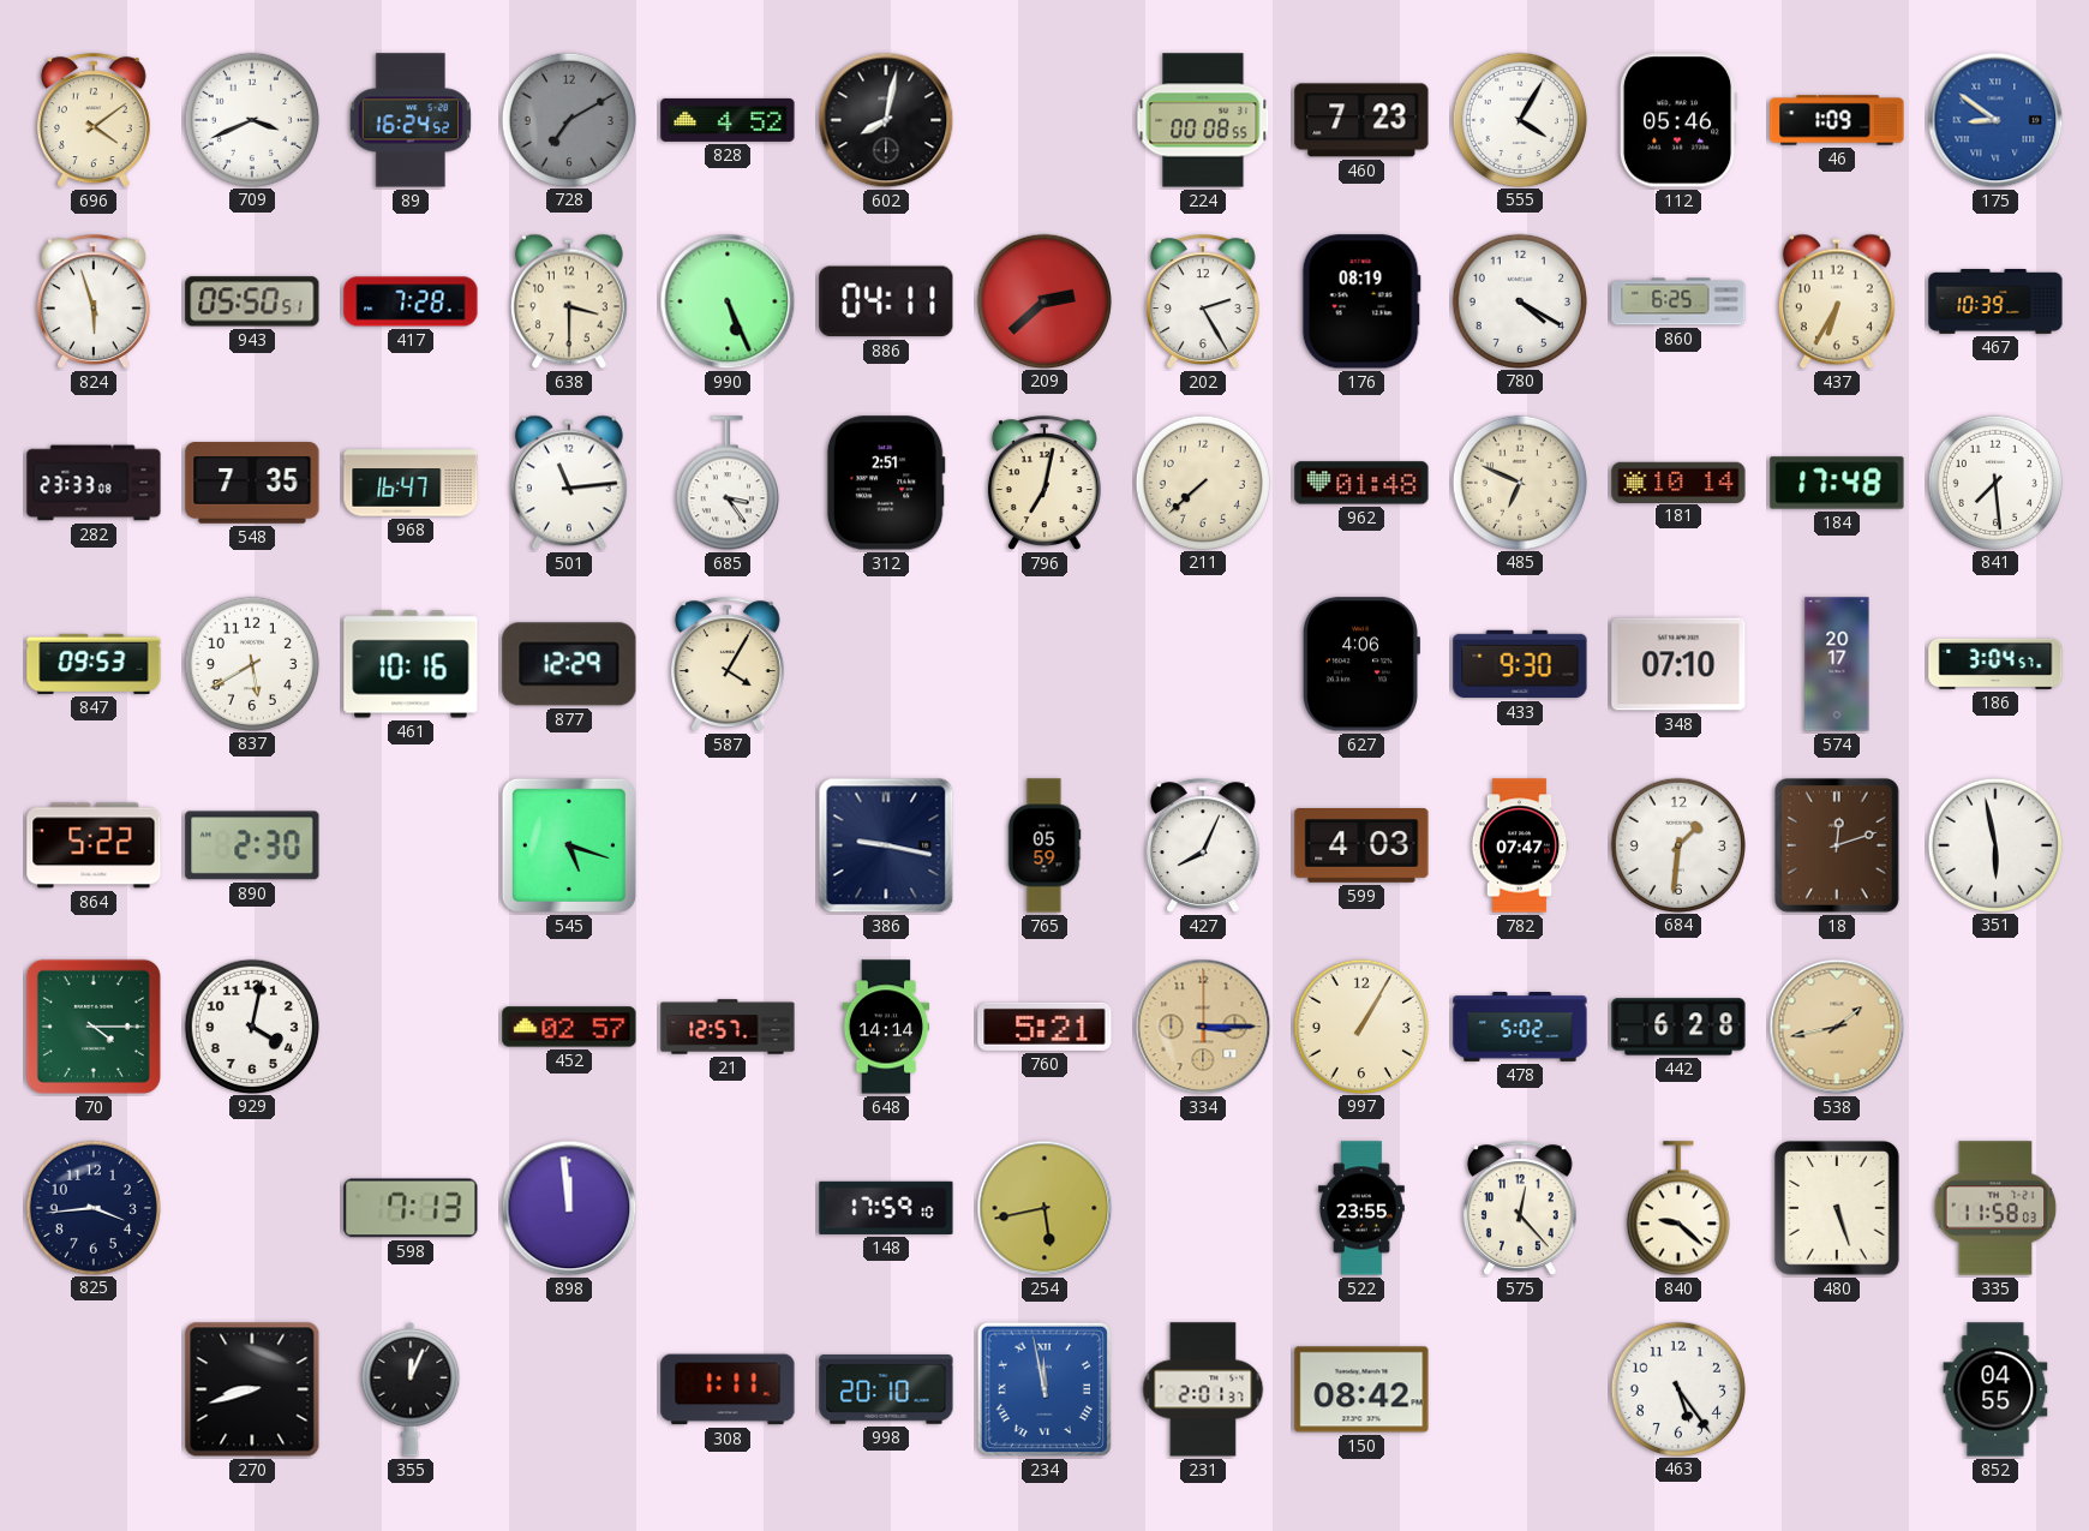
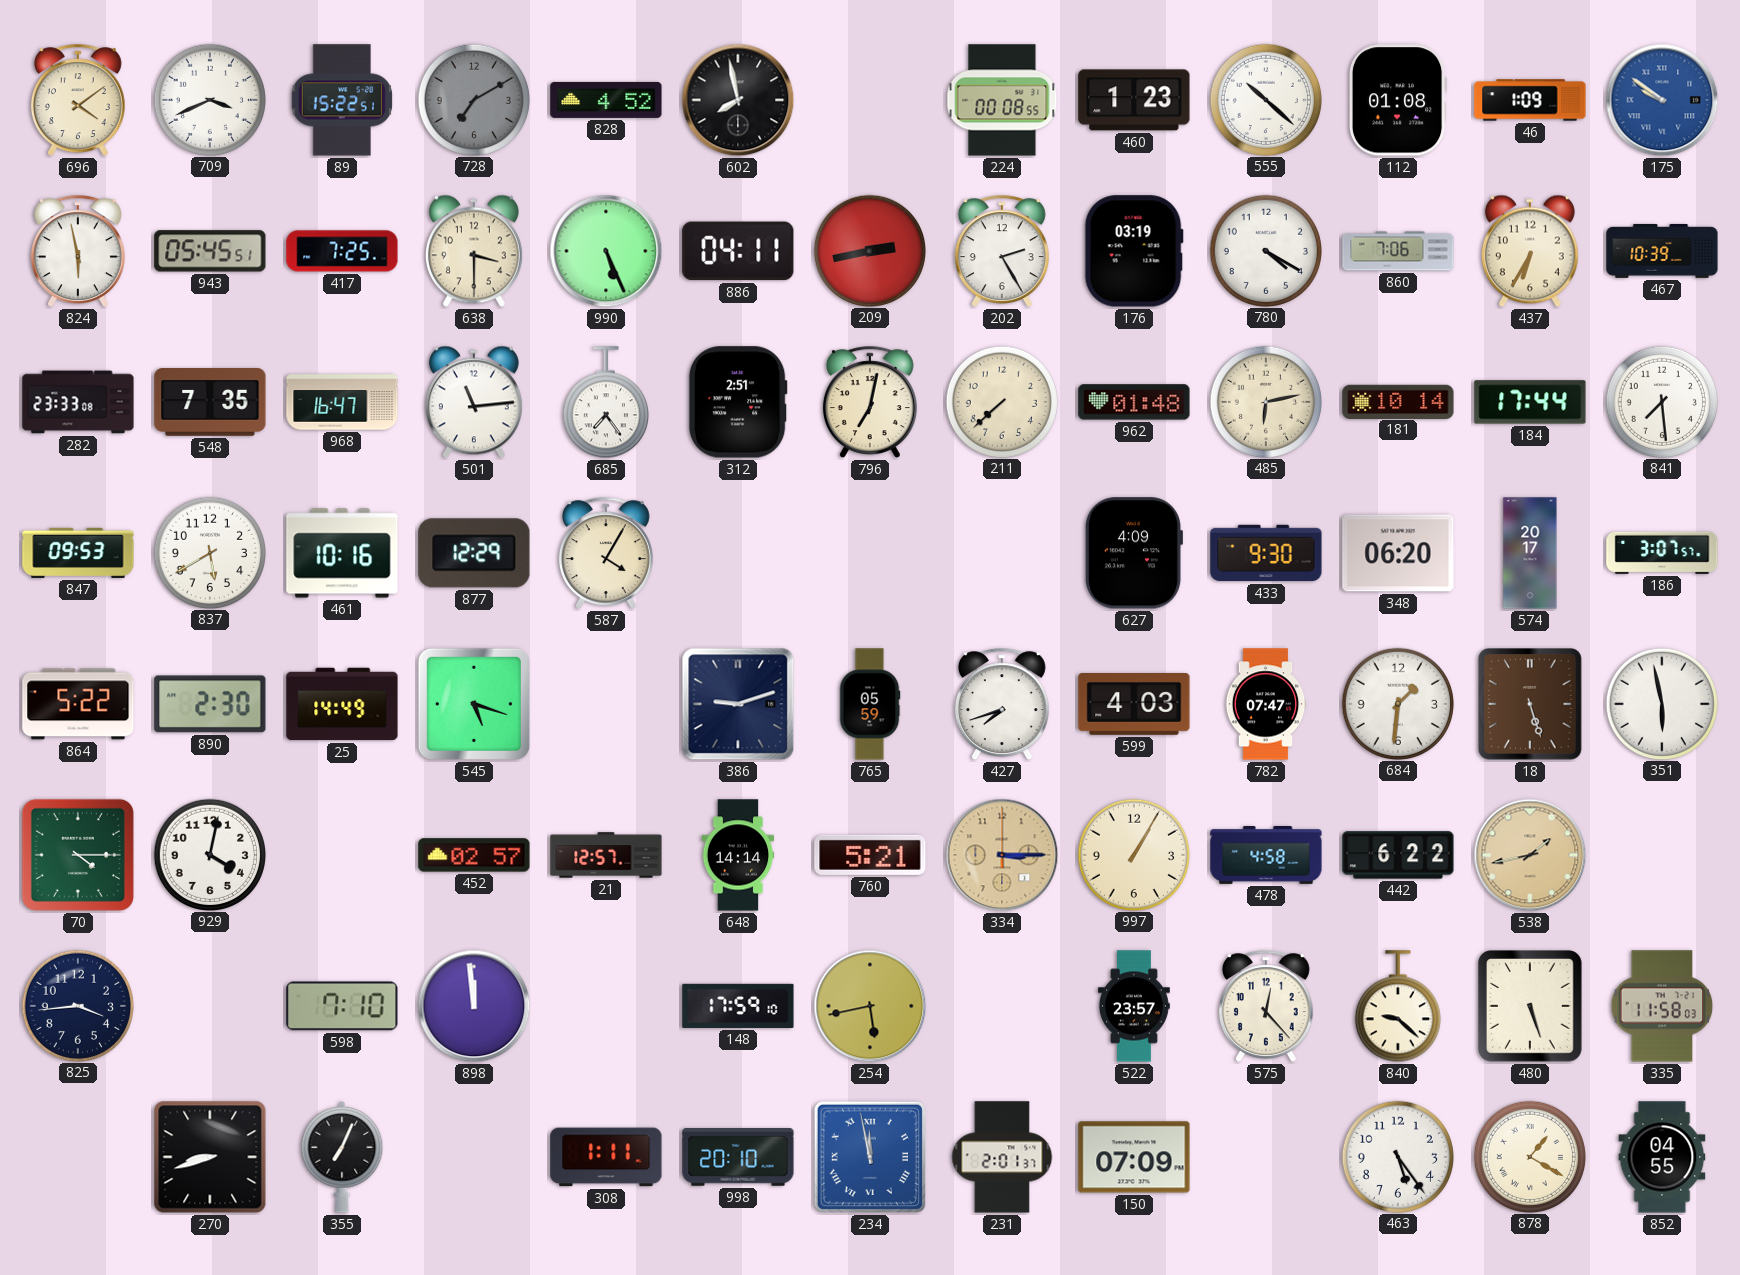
89: 16:24 -> 15:22 (341, 100)
602: 8:02 -> 7:58 (738, 100)
460: 7:23 -> 1:23 (1134, 100)
555: 4:05 -> 10:22 (1265, 99)
112: 05:46 -> 01:08 (1398, 100)
175: 8:51 -> 9:51 (1662, 100)
824: 5:57 -> 5:58 (78, 251)
943: 05:50 -> 05:45 (210, 251)
417: 7:28 -> 7:25 (342, 251)
209: 2:38 -> 2:43 (869, 250)
176: 08:19 -> 03:19 (1134, 251)
860: 6:25 -> 7:06 (1398, 251)
685: 3:24 -> 7:24 (606, 403)
485: 6:49 -> 6:13 (1265, 401)
184: 17:48 -> 17:44 (1530, 402)
627: 4:06 -> 4:09 (1133, 553)
348: 07:10 -> 06:20 (1398, 553)
186: 3:04 -> 3:07 (1662, 553)
25: none -> 14:49 (342, 704)
386: 9:17 -> 9:12 (738, 704)
427: 8:04 -> 7:42 (1002, 704)
18: 12:12 -> 5:27 (1531, 705)
478: 5:02 -> 4:58 (1266, 856)
442: 6:28 -> 6:22 (1398, 855)
598: 7:13 -> 7:10 (342, 1006)
522: 23:55 -> 23:57 (1134, 1006)
355: 12:04 -> 7:04 (342, 1157)
150: 08:42 -> 07:09 (1134, 1157)
878: none -> 1:20 (1529, 1156)
